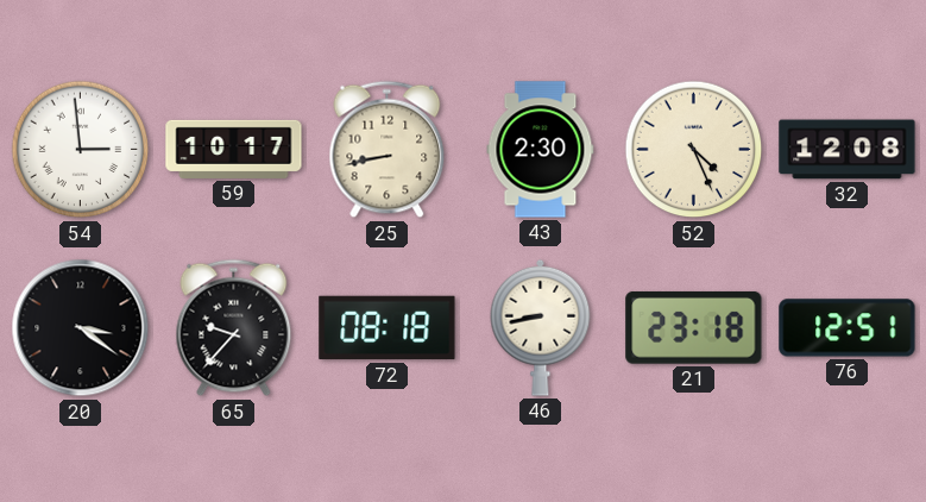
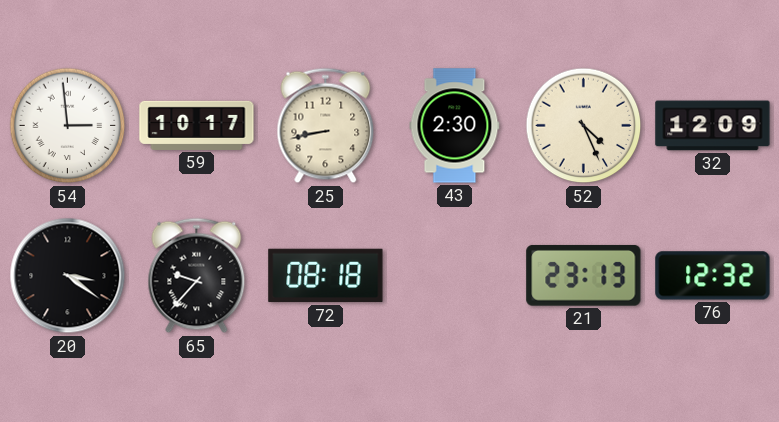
32: 12:08 -> 12:09 (713, 126)
46: 8:43 -> none (541, 327)
21: 23:18 -> 23:13 (584, 276)
76: 12:51 -> 12:32 (713, 276)
